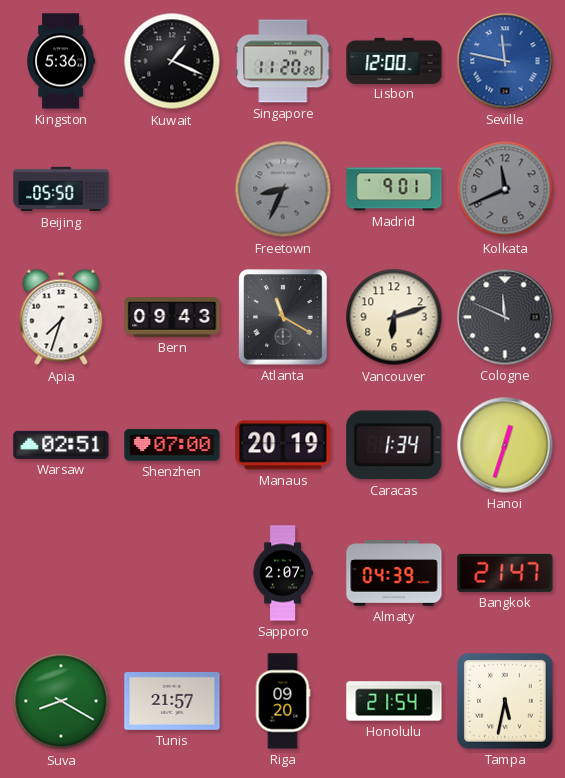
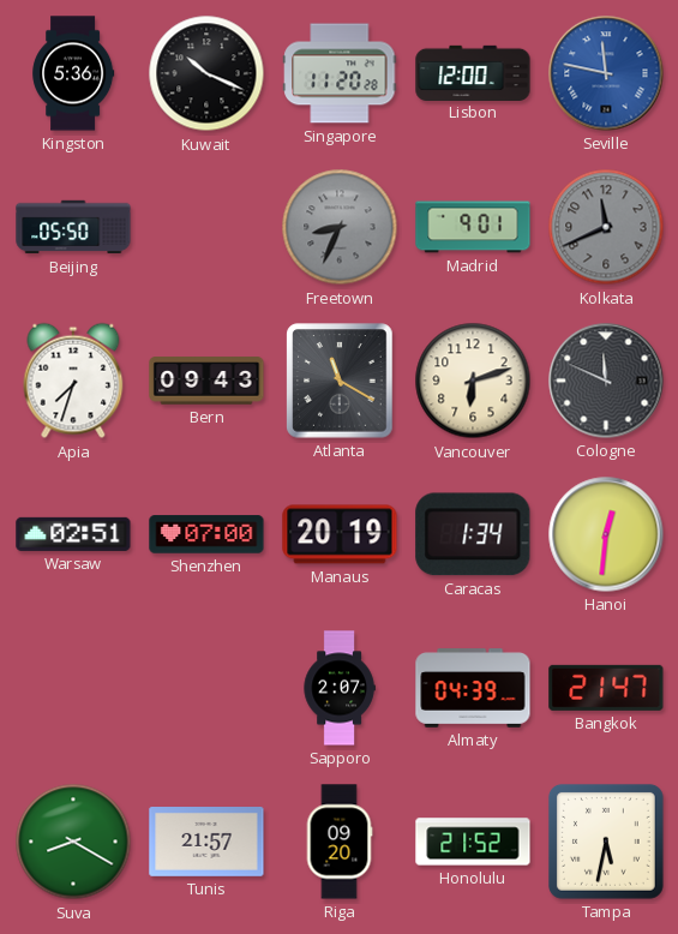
Kuwait: 1:19 -> 10:19 (206, 73)
Hanoi: 12:33 -> 12:31 (606, 534)
Honolulu: 21:54 -> 21:52 (473, 842)
